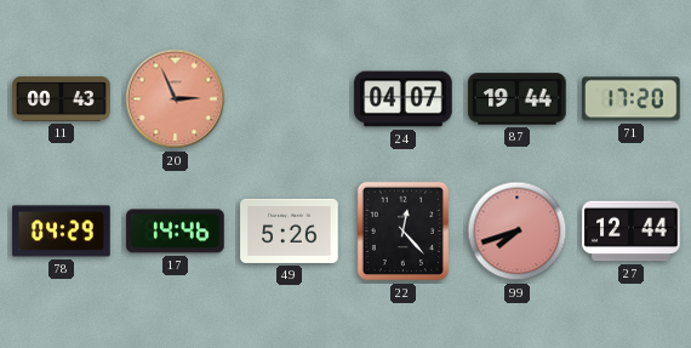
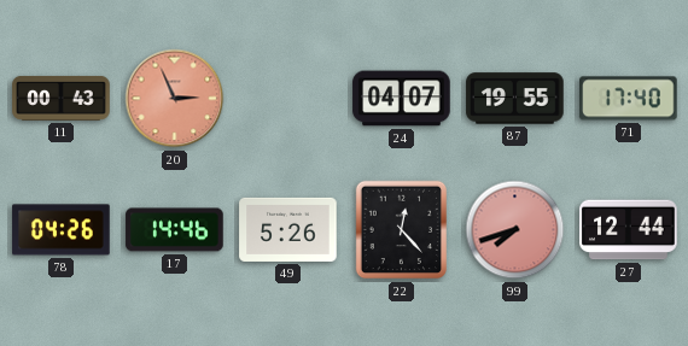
87: 19:44 -> 19:55 (515, 99)
71: 17:20 -> 17:40 (629, 99)
78: 04:29 -> 04:26 (62, 230)
